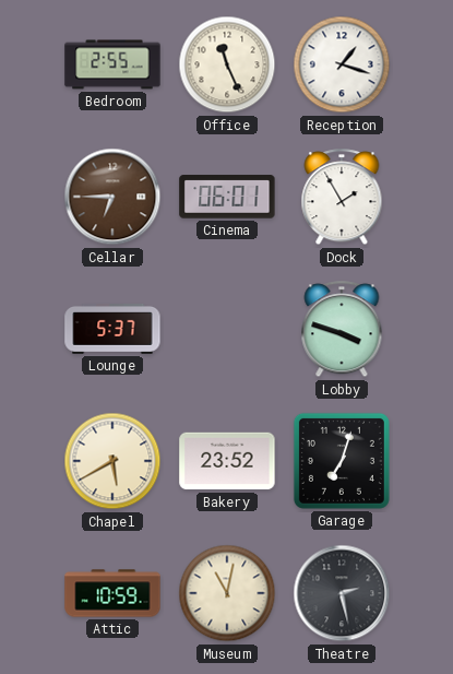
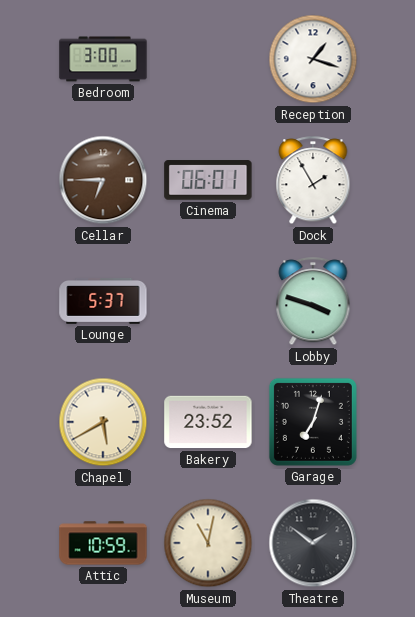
Bedroom: 2:55 -> 3:00 (103, 59)
Office: 11:26 -> none (227, 64)
Theatre: 2:28 -> 1:51 (313, 543)
